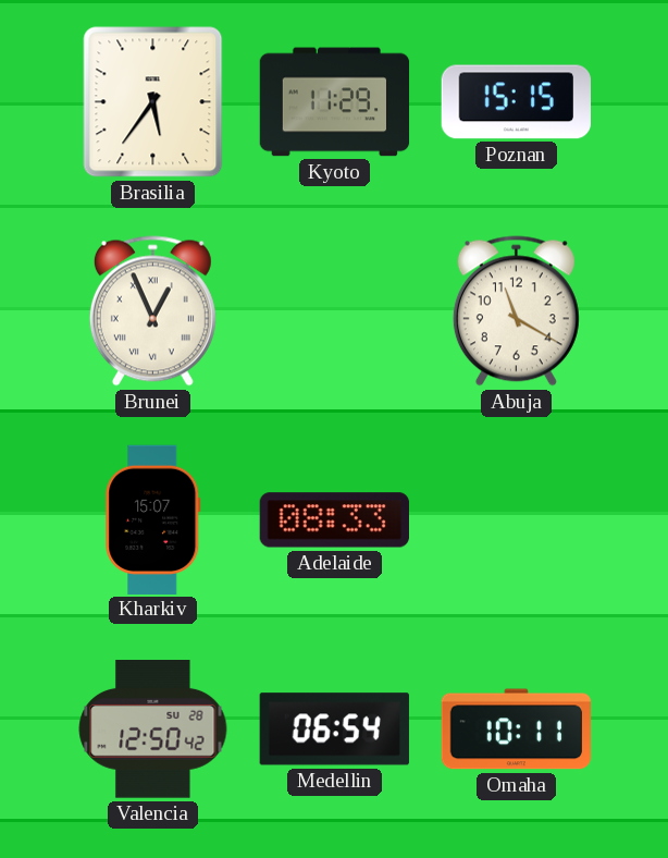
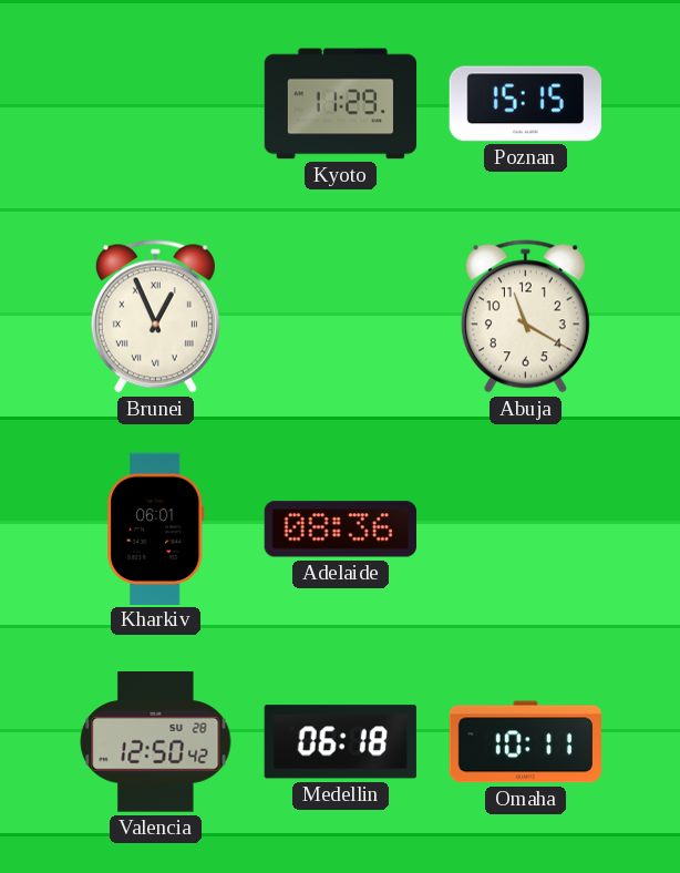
Brasilia: 5:36 -> none (153, 102)
Kharkiv: 15:07 -> 06:01 (156, 528)
Adelaide: 08:33 -> 08:36 (340, 530)
Medellin: 06:54 -> 06:18 (340, 742)
